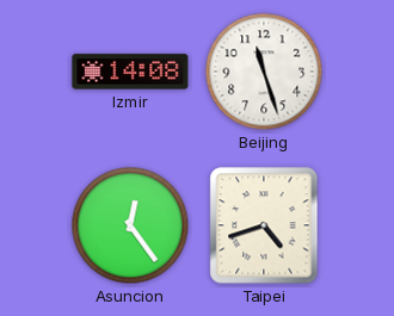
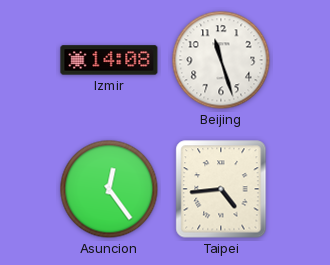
Taipei: 4:42 -> 4:44 (221, 189)
